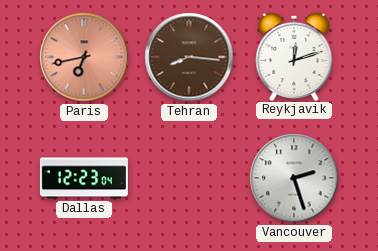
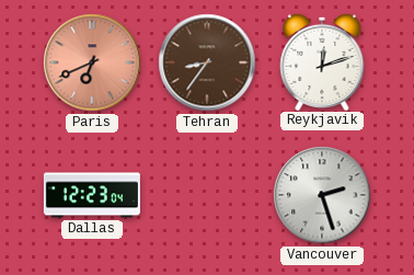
Paris: 6:43 -> 6:41 (92, 62)
Tehran: 8:16 -> 8:36 (207, 62)
